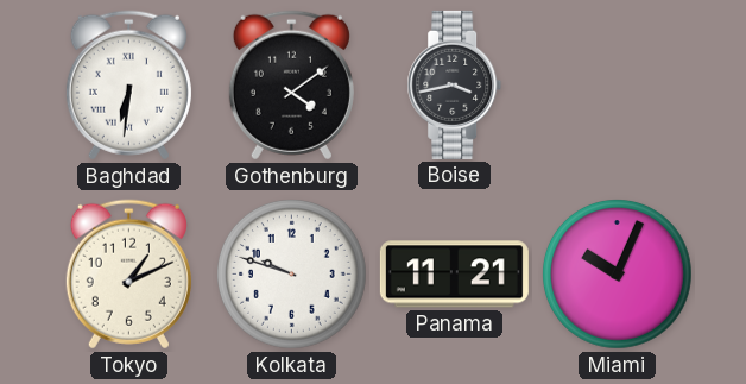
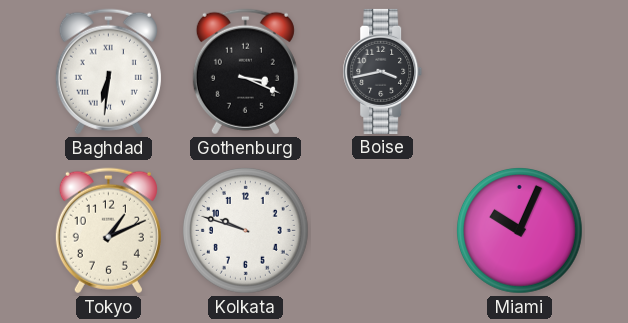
Gothenburg: 4:09 -> 3:19 (245, 72)
Panama: 11:21 -> none (454, 275)
